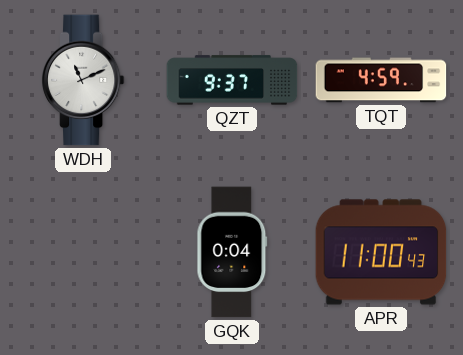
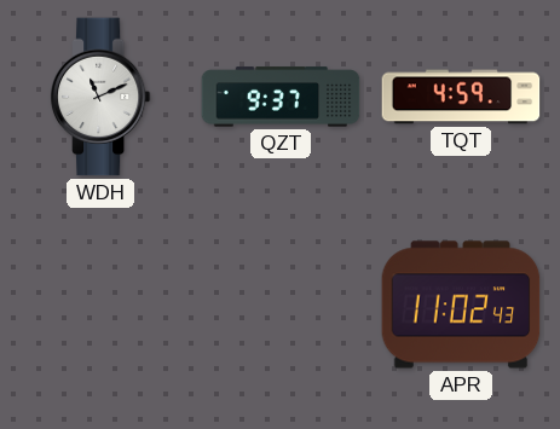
GQK: 0:04 -> none (232, 252)
APR: 11:00 -> 11:02 (461, 305)
